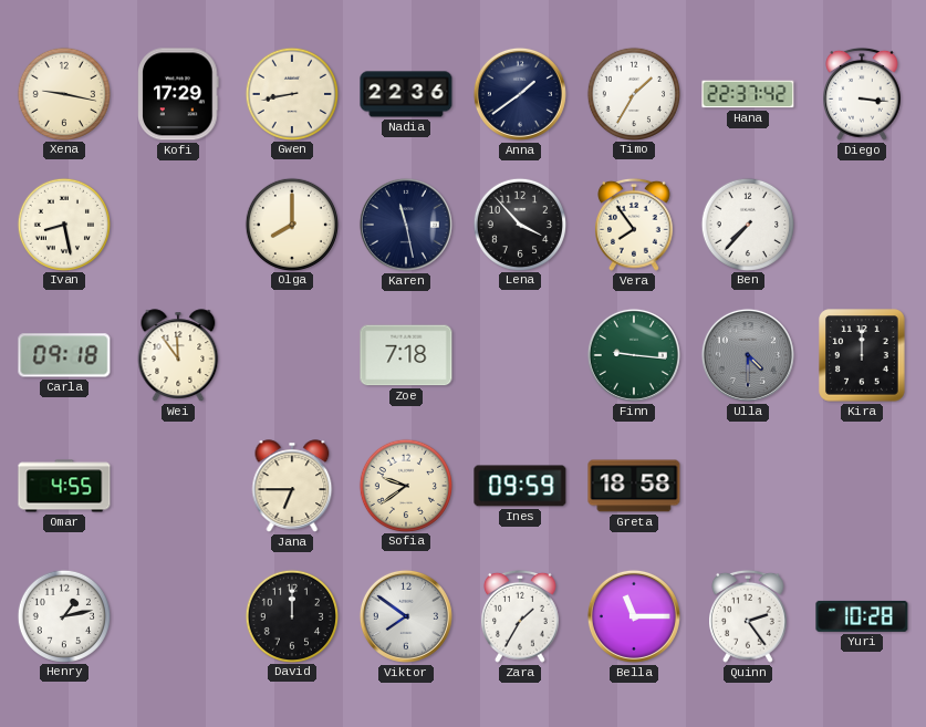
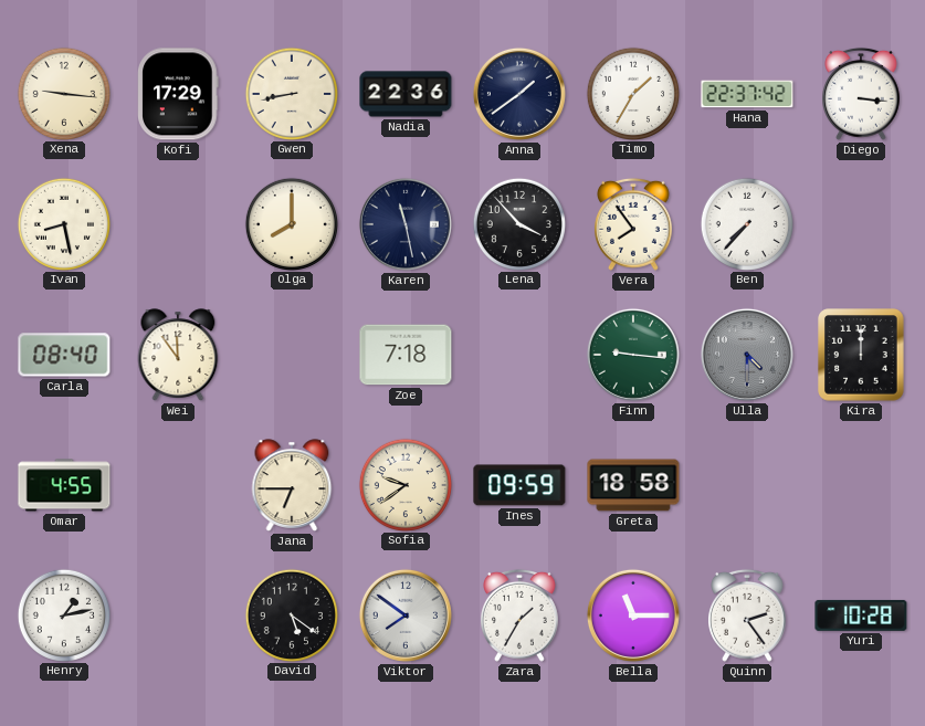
Xena: 9:17 -> 9:16 (63, 93)
Carla: 09:18 -> 08:40 (64, 355)
David: 12:00 -> 5:21 (291, 614)
